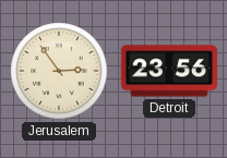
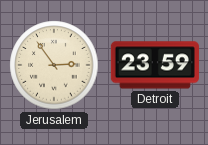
Detroit: 23:56 -> 23:59 (155, 65)
